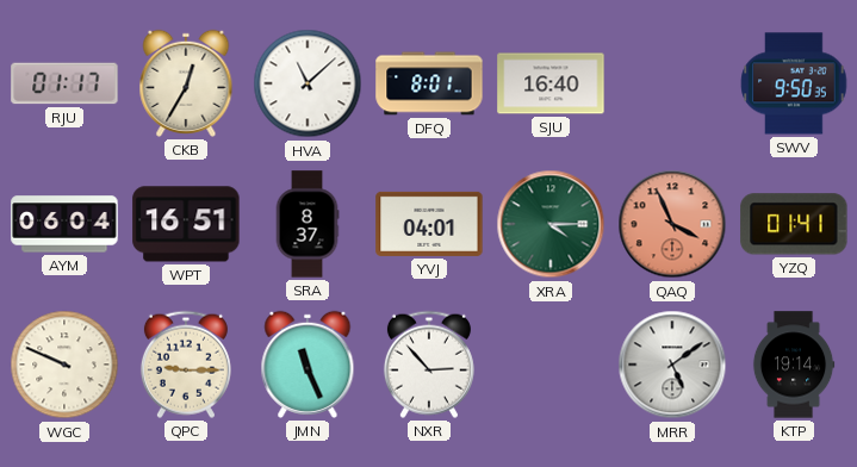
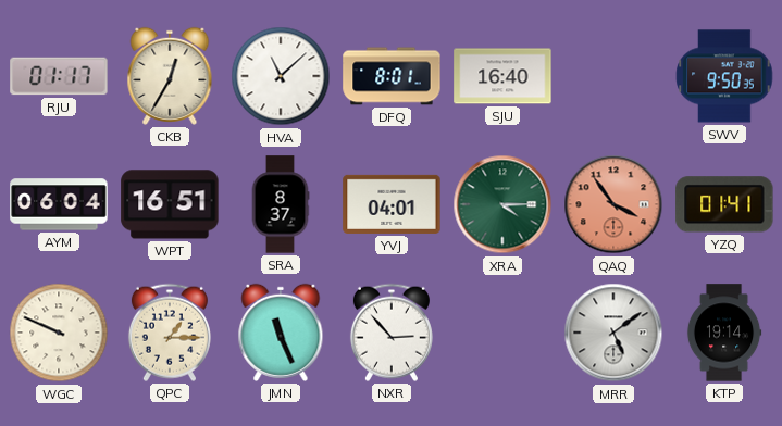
QAQ: 3:56 -> 3:54 (613, 204)
QPC: 9:15 -> 1:15 (170, 333)
